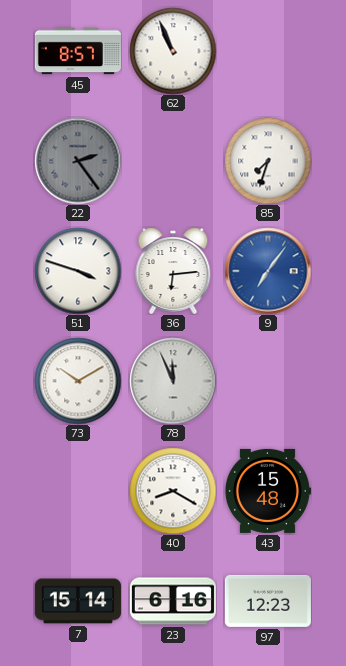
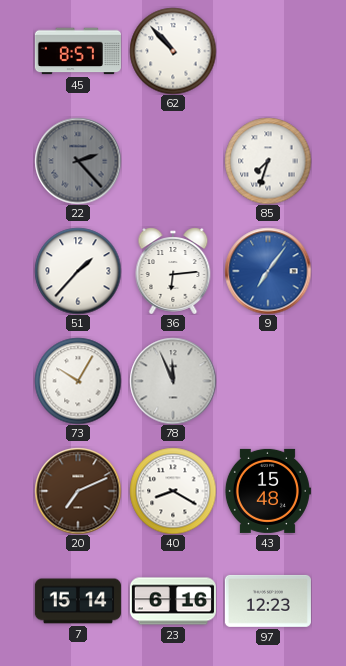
62: 10:56 -> 10:53 (173, 51)
22: 2:24 -> 2:23 (78, 161)
51: 3:48 -> 1:37 (78, 271)
73: 10:10 -> 10:05 (78, 381)
20: none -> 7:11 (78, 491)
